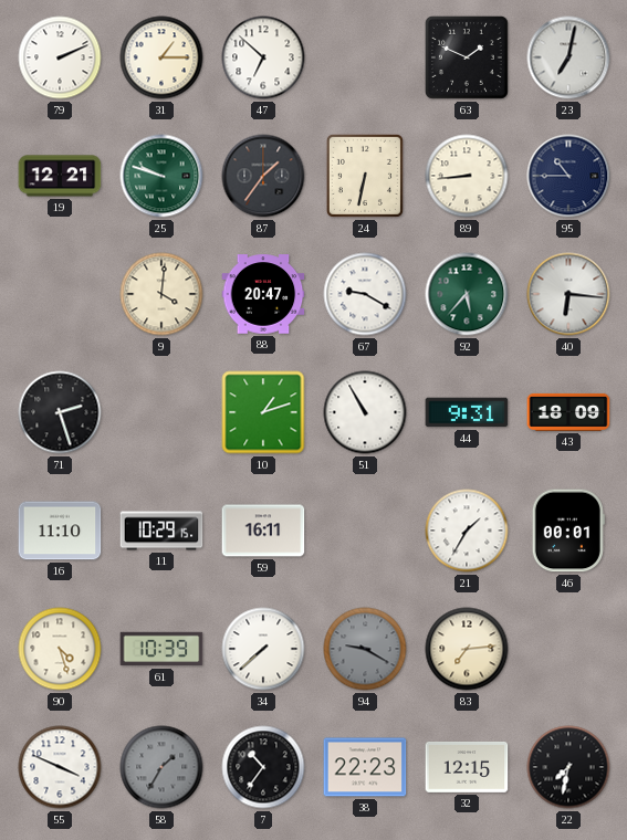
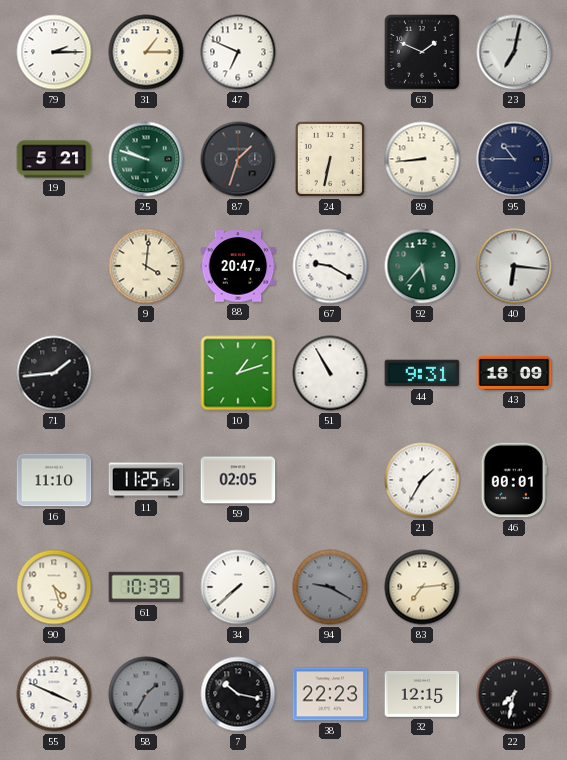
79: 2:11 -> 2:15 (54, 52)
47: 6:52 -> 6:49 (238, 52)
19: 12:21 -> 5:21 (54, 159)
87: 1:36 -> 1:33 (238, 159)
71: 2:27 -> 1:44 (54, 373)
11: 10:29 -> 11:25 (146, 480)
59: 16:11 -> 02:05 (238, 480)
7: 10:36 -> 10:17 (238, 694)
